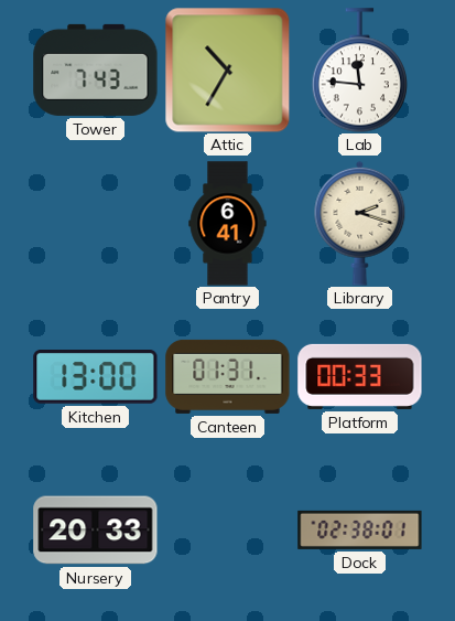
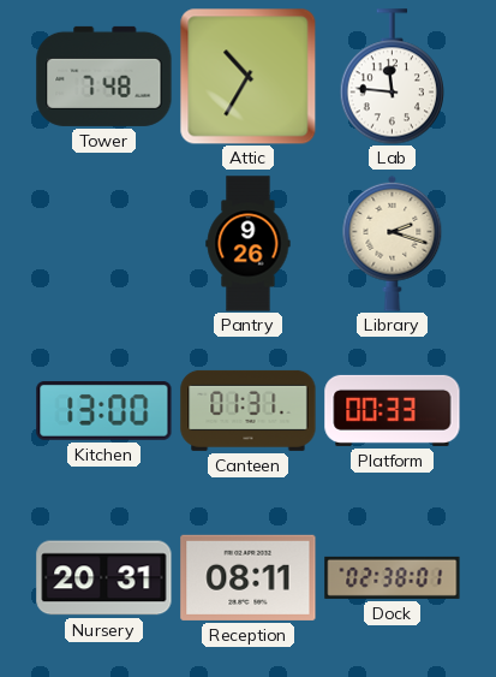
Tower: 7:43 -> 7:48 (104, 76)
Pantry: 6:41 -> 9:26 (249, 244)
Nursery: 20:33 -> 20:31 (104, 578)
Reception: none -> 08:11 (249, 577)
